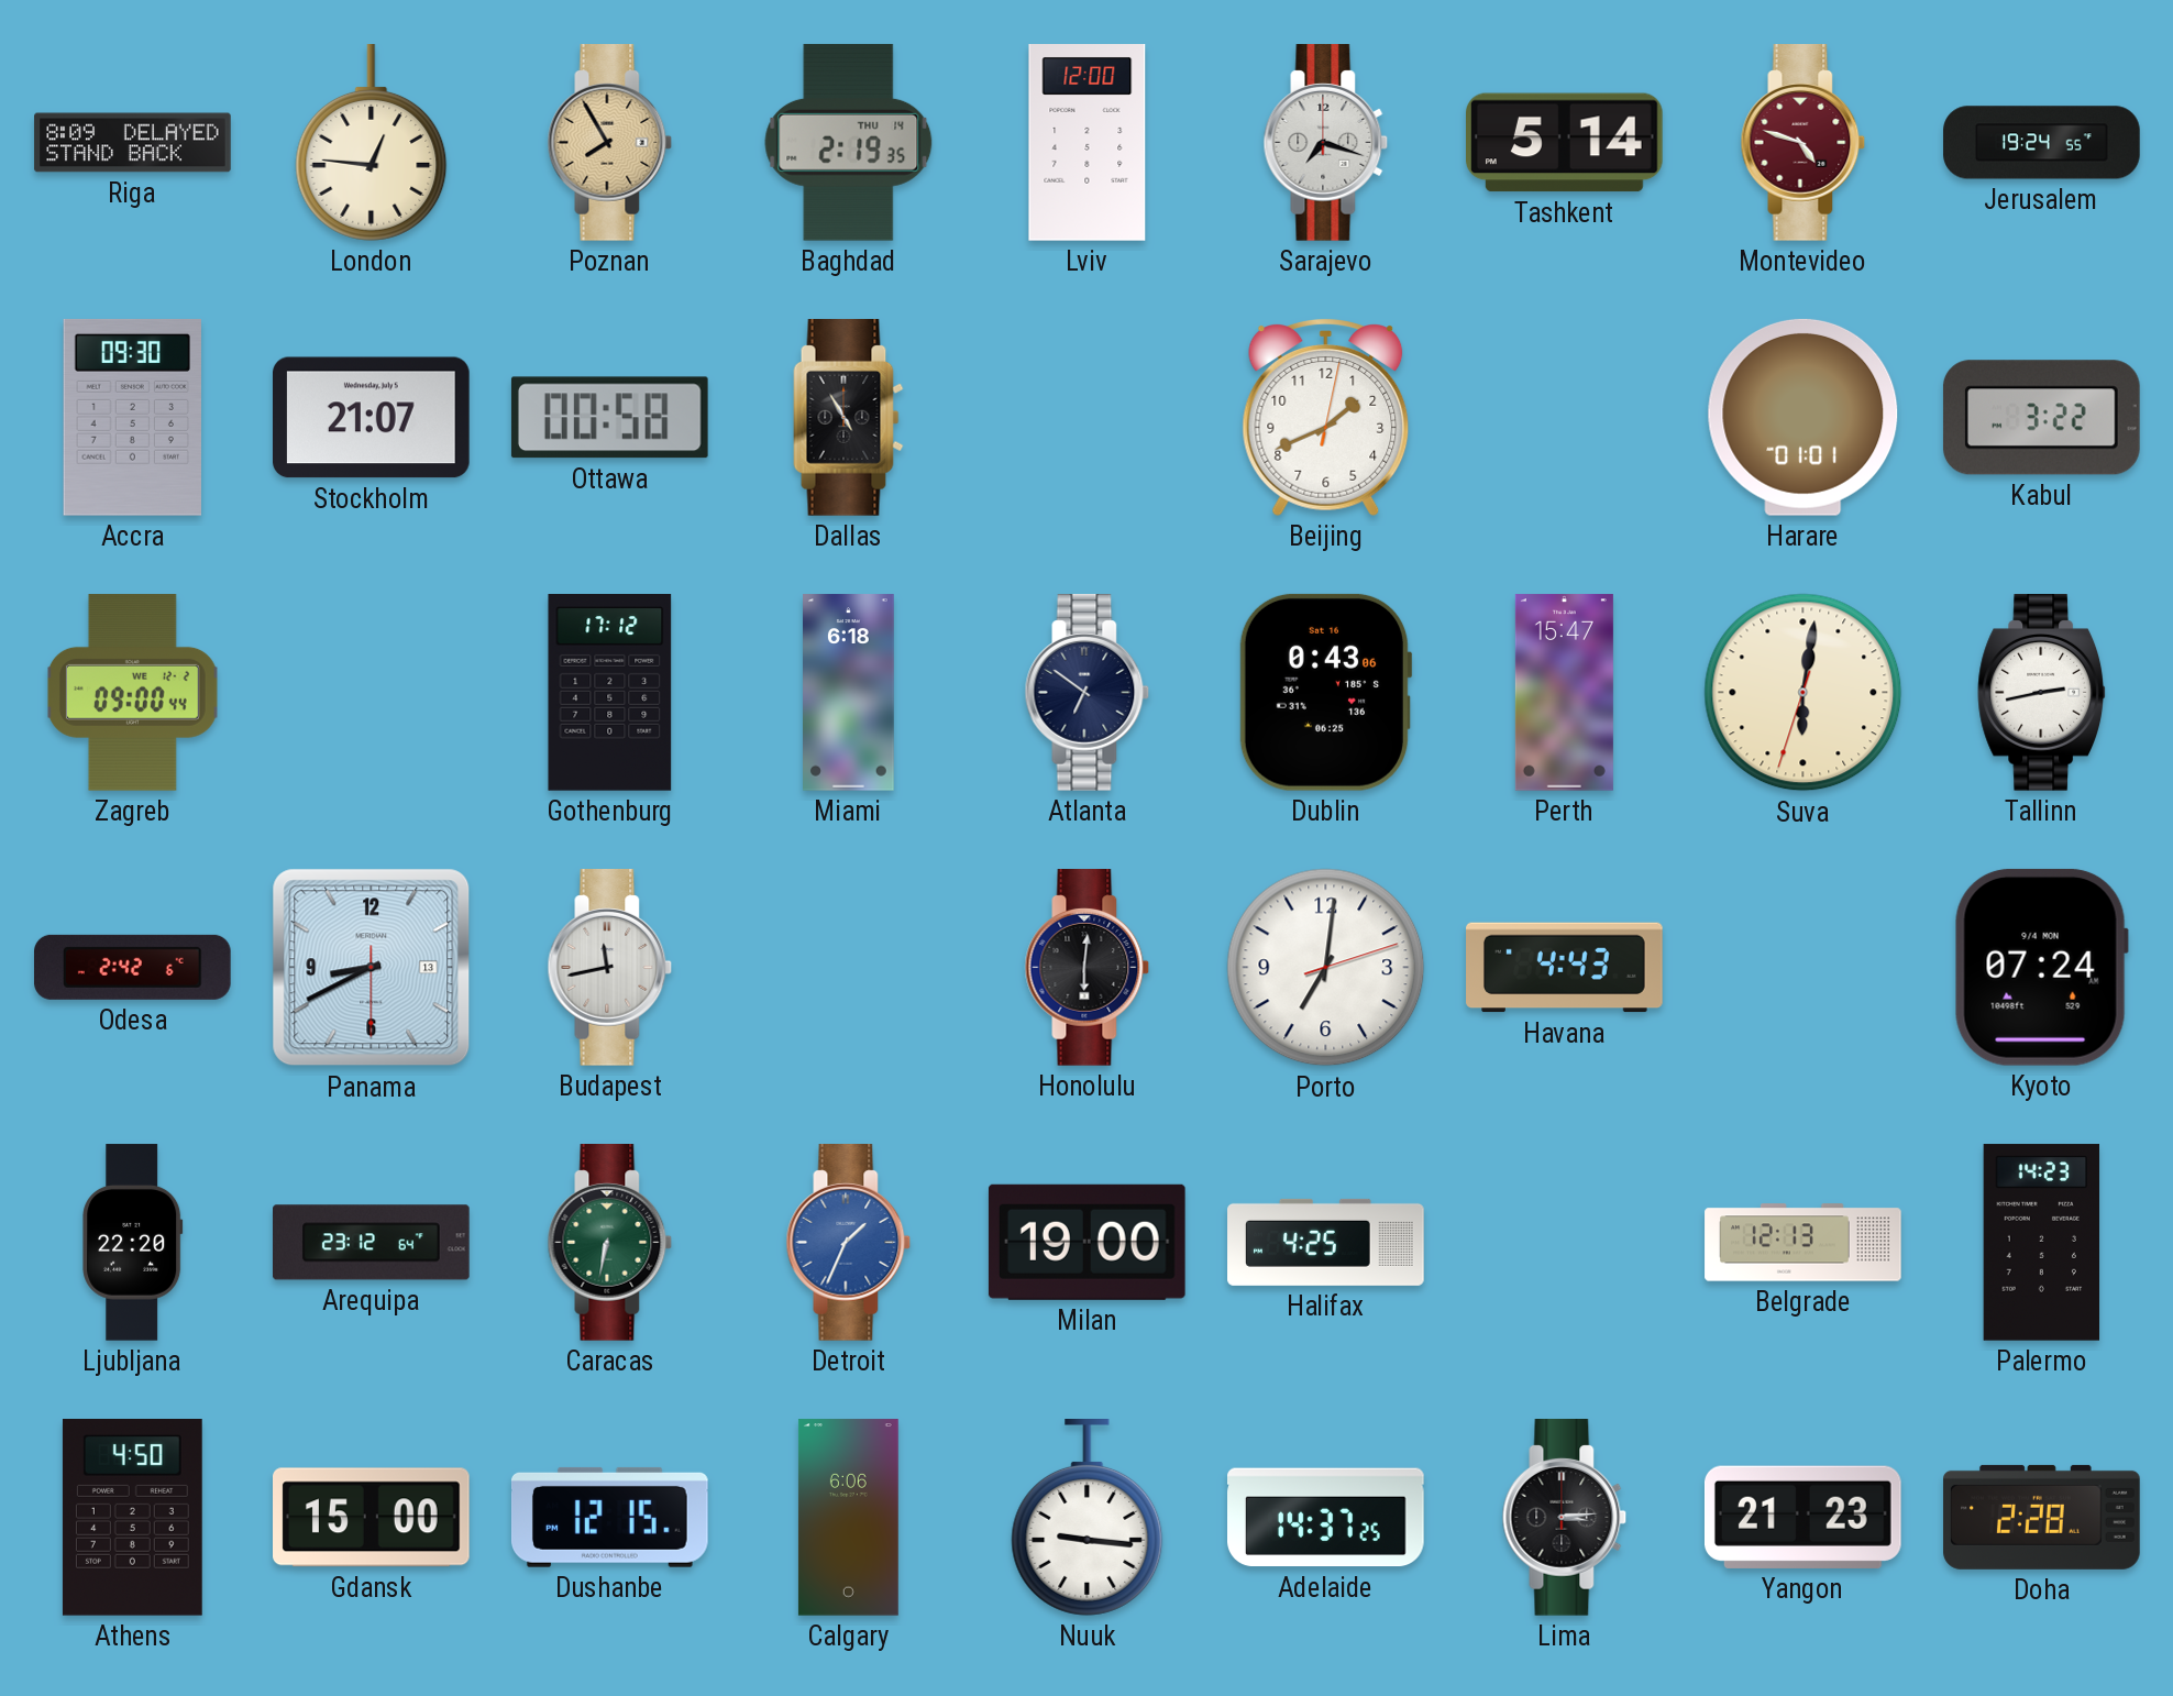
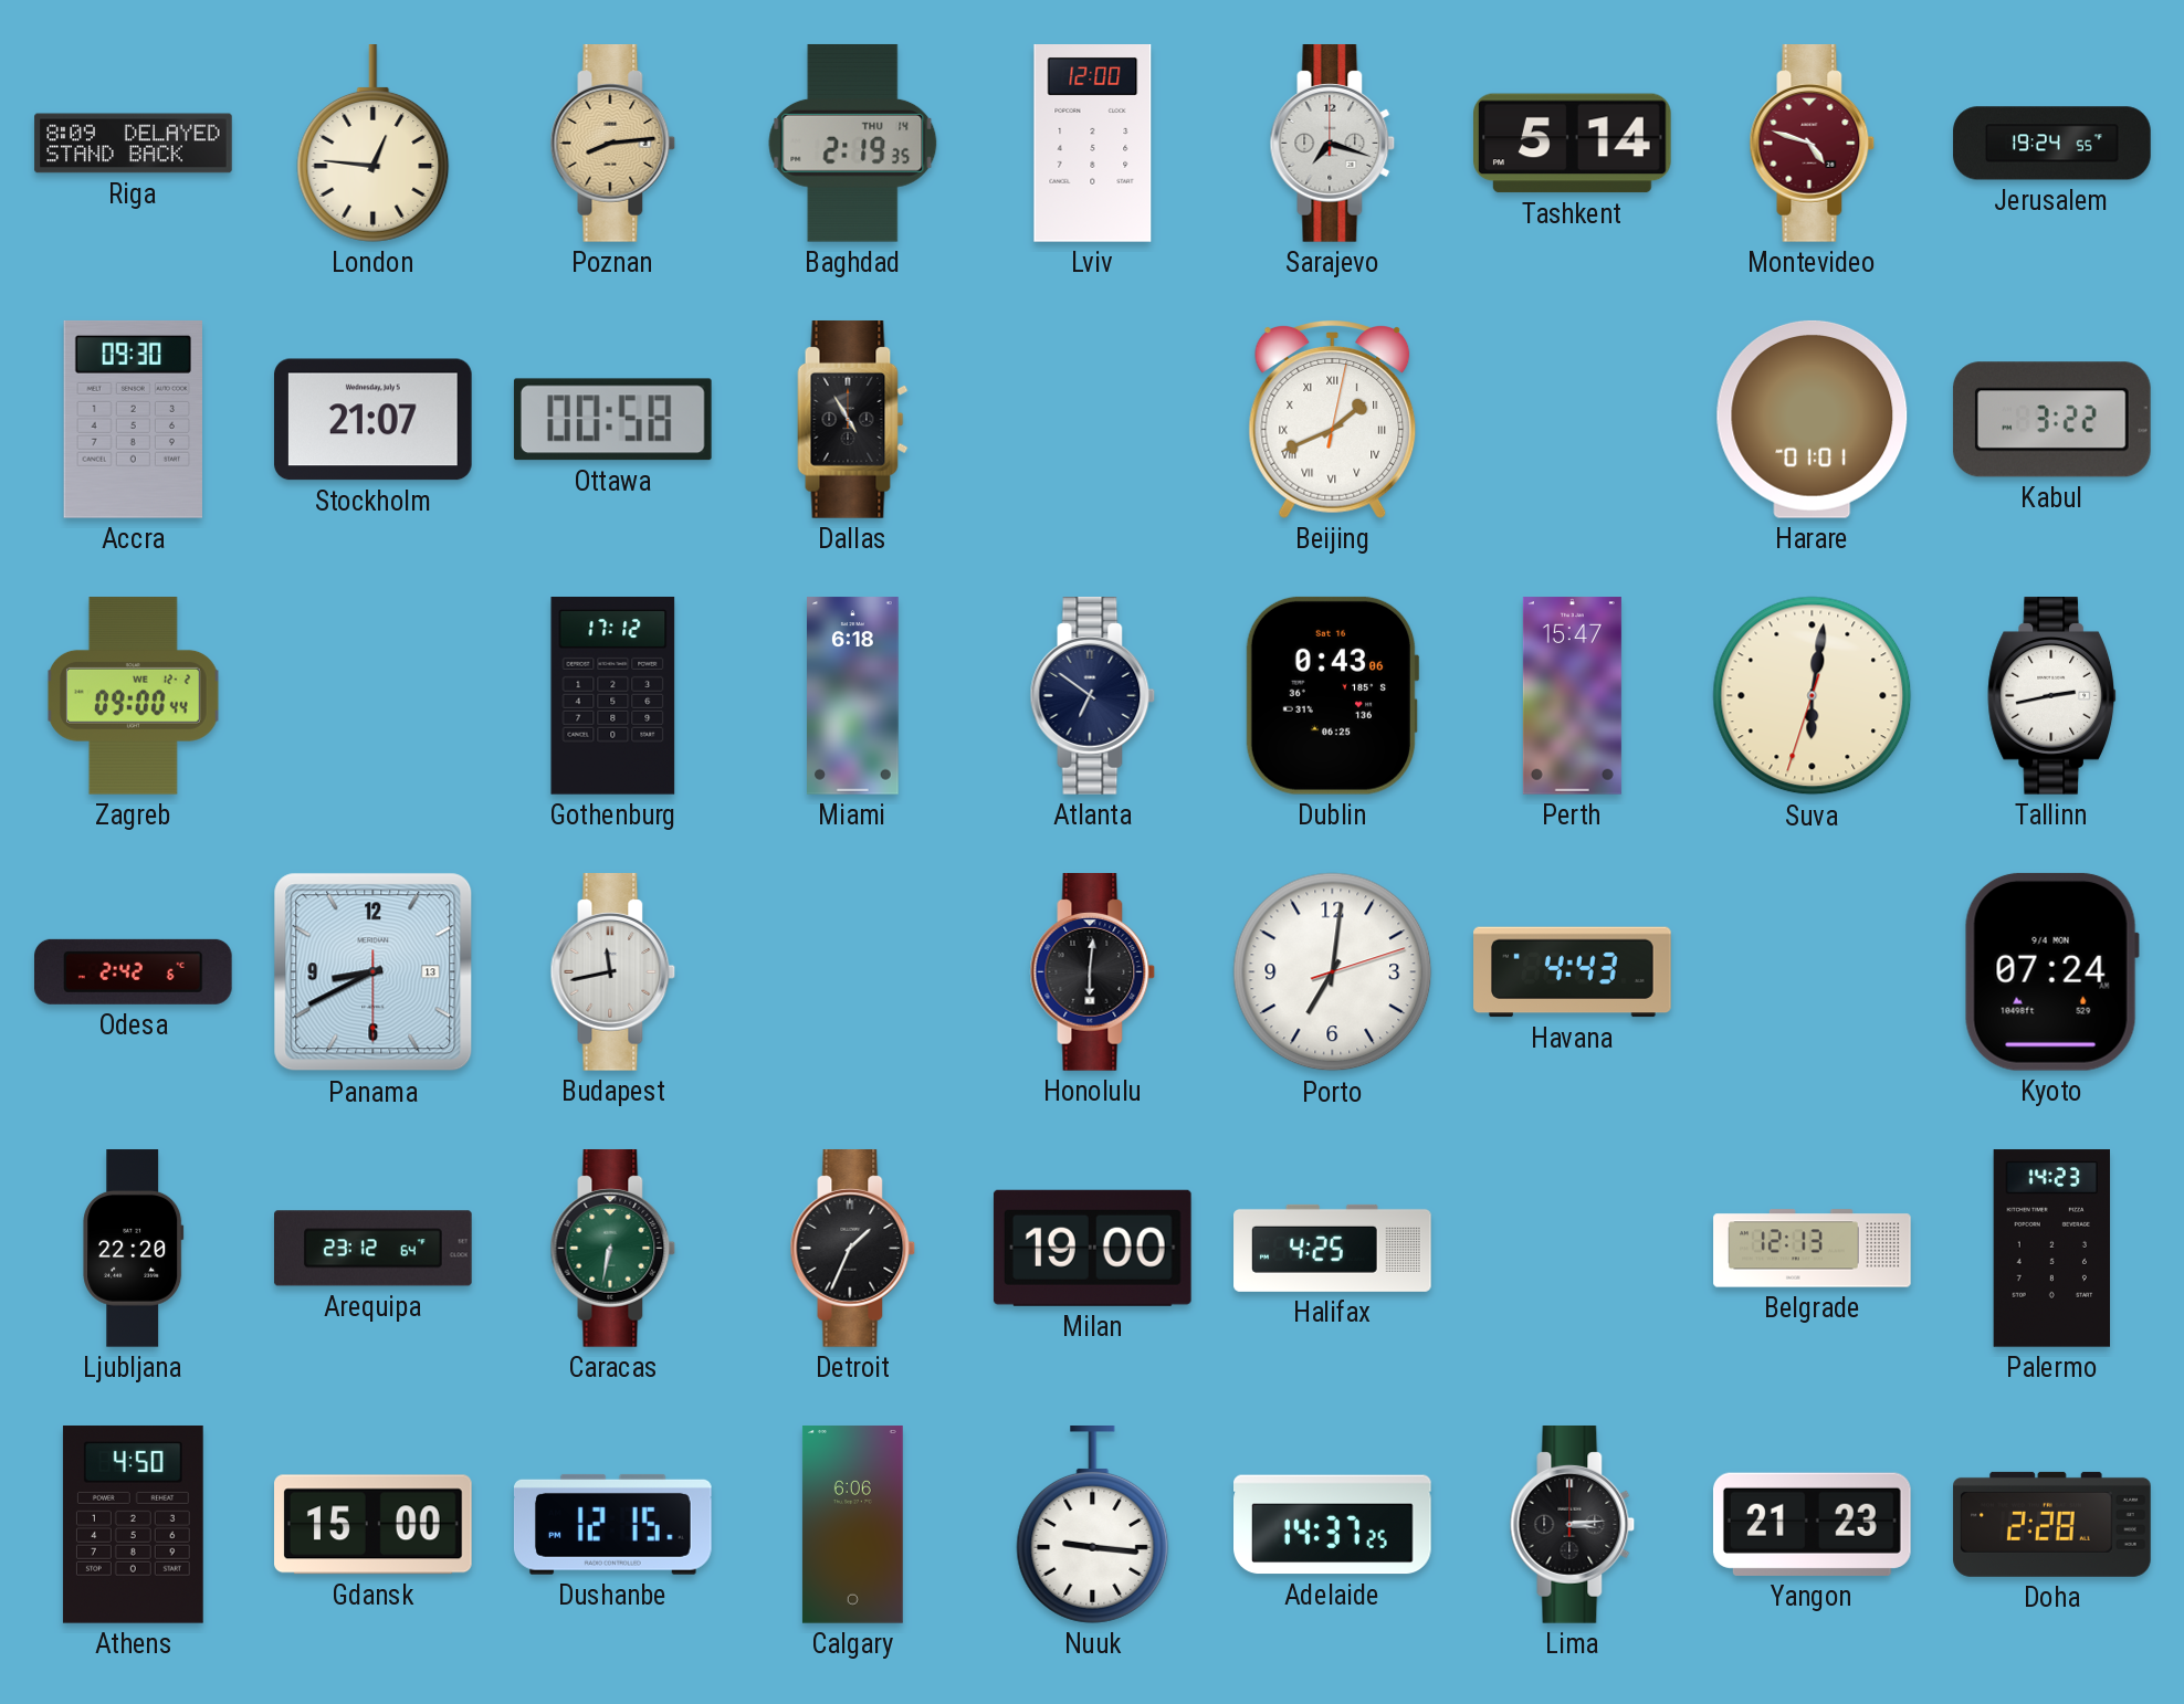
Poznan: 7:55 -> 8:14 (613, 144)
Beijing numerals: Arabic -> Roman (1333, 420)
Detroit dial: blue -> black (853, 1249)
